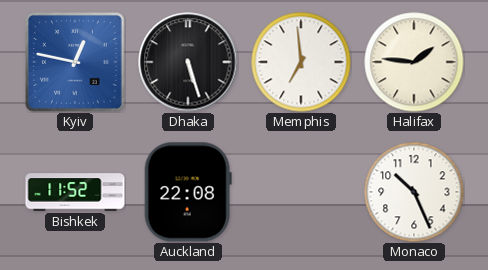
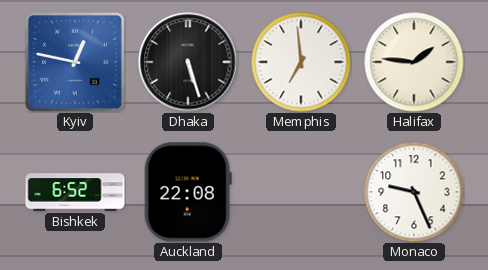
Bishkek: 11:52 -> 6:52 (75, 192)
Monaco: 10:26 -> 9:26 (414, 192)
